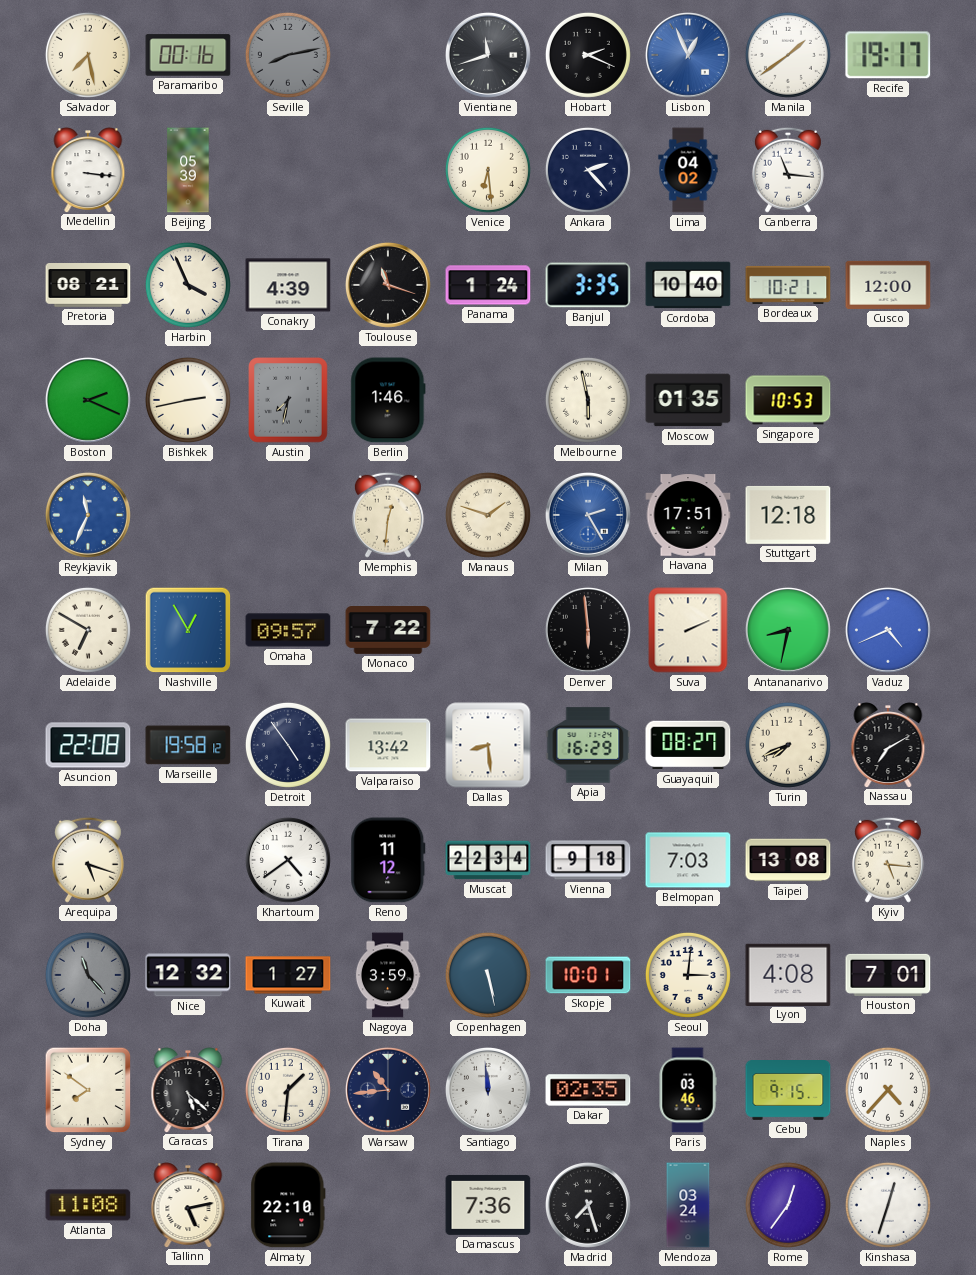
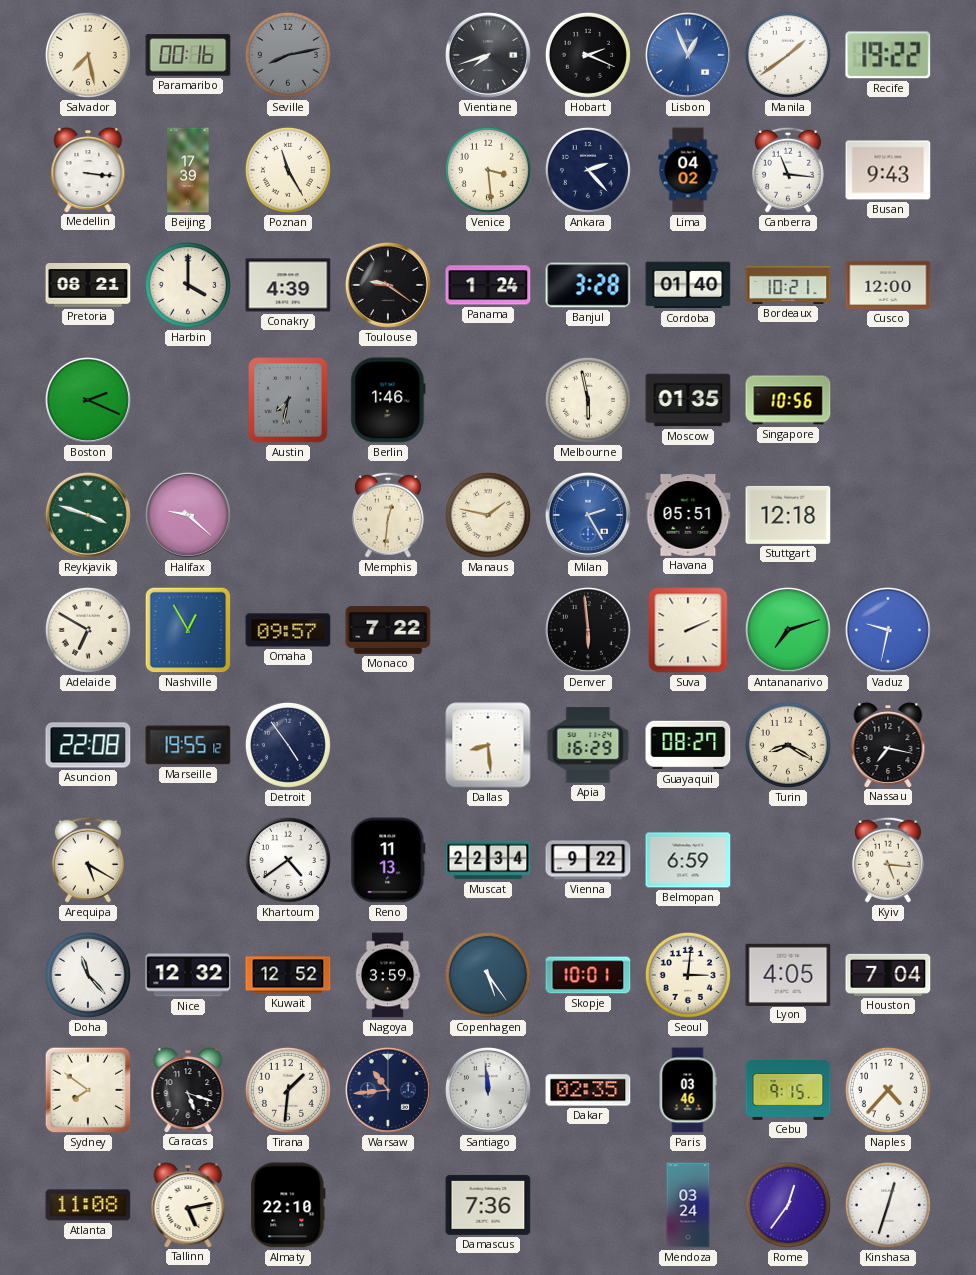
Vientiane: 11:42 -> 7:42 (488, 55)
Recife: 19:17 -> 19:22 (888, 55)
Beijing: 05:39 -> 17:39 (188, 170)
Poznan: none -> 11:25 (288, 170)
Venice: 6:29 -> 3:29 (488, 170)
Busan: none -> 9:43 (888, 170)
Harbin: 3:56 -> 4:00 (188, 285)
Toulouse: 11:18 -> 9:21 (388, 285)
Banjul: 3:35 -> 3:28 (588, 285)
Cordoba: 10:40 -> 01:40 (688, 285)
Bishkek: 2:43 -> none (188, 400)
Singapore: 10:53 -> 10:56 (788, 400)
Reykjavik: 11:34 -> 3:48 (88, 515)
Reykjavik dial: blue -> green (88, 515)
Halifax: none -> 9:22 (188, 515)
Manaus: 1:48 -> 1:47 (488, 515)
Havana: 17:51 -> 05:51 (688, 515)
Antananarivo: 8:32 -> 7:12 (788, 630)
Vaduz: 4:41 -> 9:32 (888, 630)
Marseille: 19:58 -> 19:55 (188, 745)
Valparaiso: 13:42 -> none (388, 745)
Turin: 7:41 -> 8:20 (788, 745)
Nassau: 7:10 -> 7:17 (888, 745)
Arequipa: 5:18 -> 5:20 (88, 860)
Reno: 11:12 -> 11:13 (388, 860)
Vienna: 9:18 -> 9:22 (588, 860)
Belmopan: 7:03 -> 6:59 (688, 860)
Taipei: 13:08 -> none (788, 860)
Doha dial: grey -> white (88, 975)
Kuwait: 1:27 -> 12:52 (288, 975)
Copenhagen: 5:28 -> 5:24 (488, 975)
Lyon: 4:08 -> 4:05 (788, 974)
Houston: 7:01 -> 7:04 (888, 975)
Caracas: 5:22 -> 5:18 (188, 1090)
Madrid: 7:27 -> none (588, 1205)
